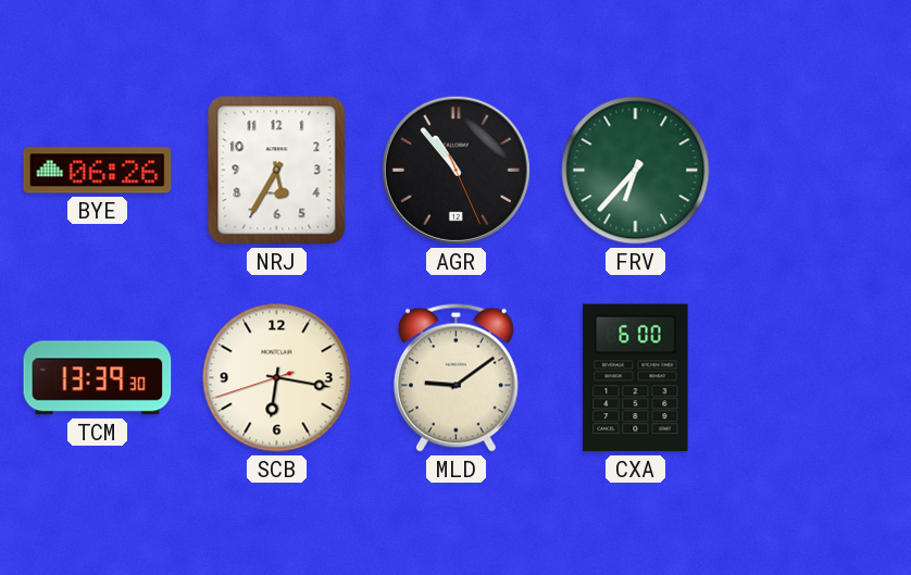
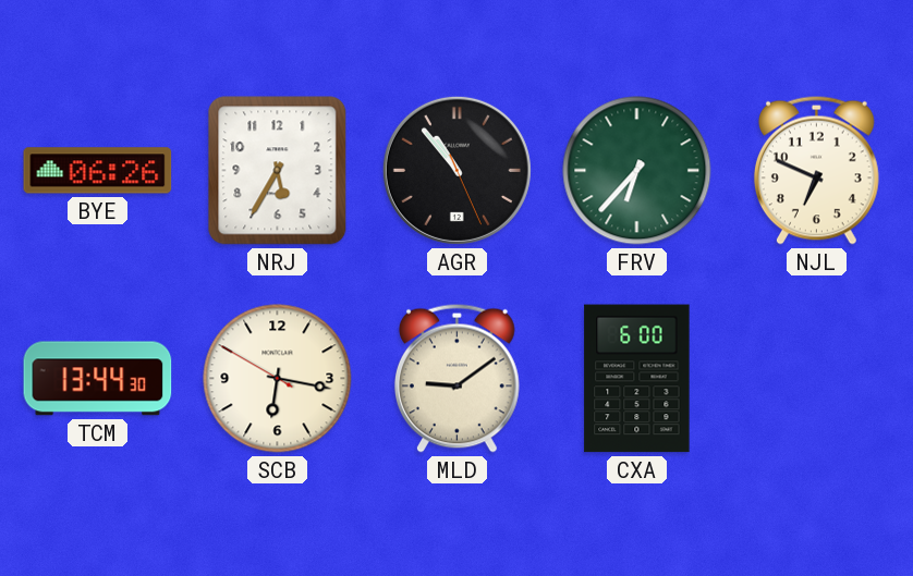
NJL: none -> 6:49 (816, 170)
TCM: 13:39 -> 13:44 (98, 379)
SCB: 6:16:42 -> 6:16:50 (278, 379)
